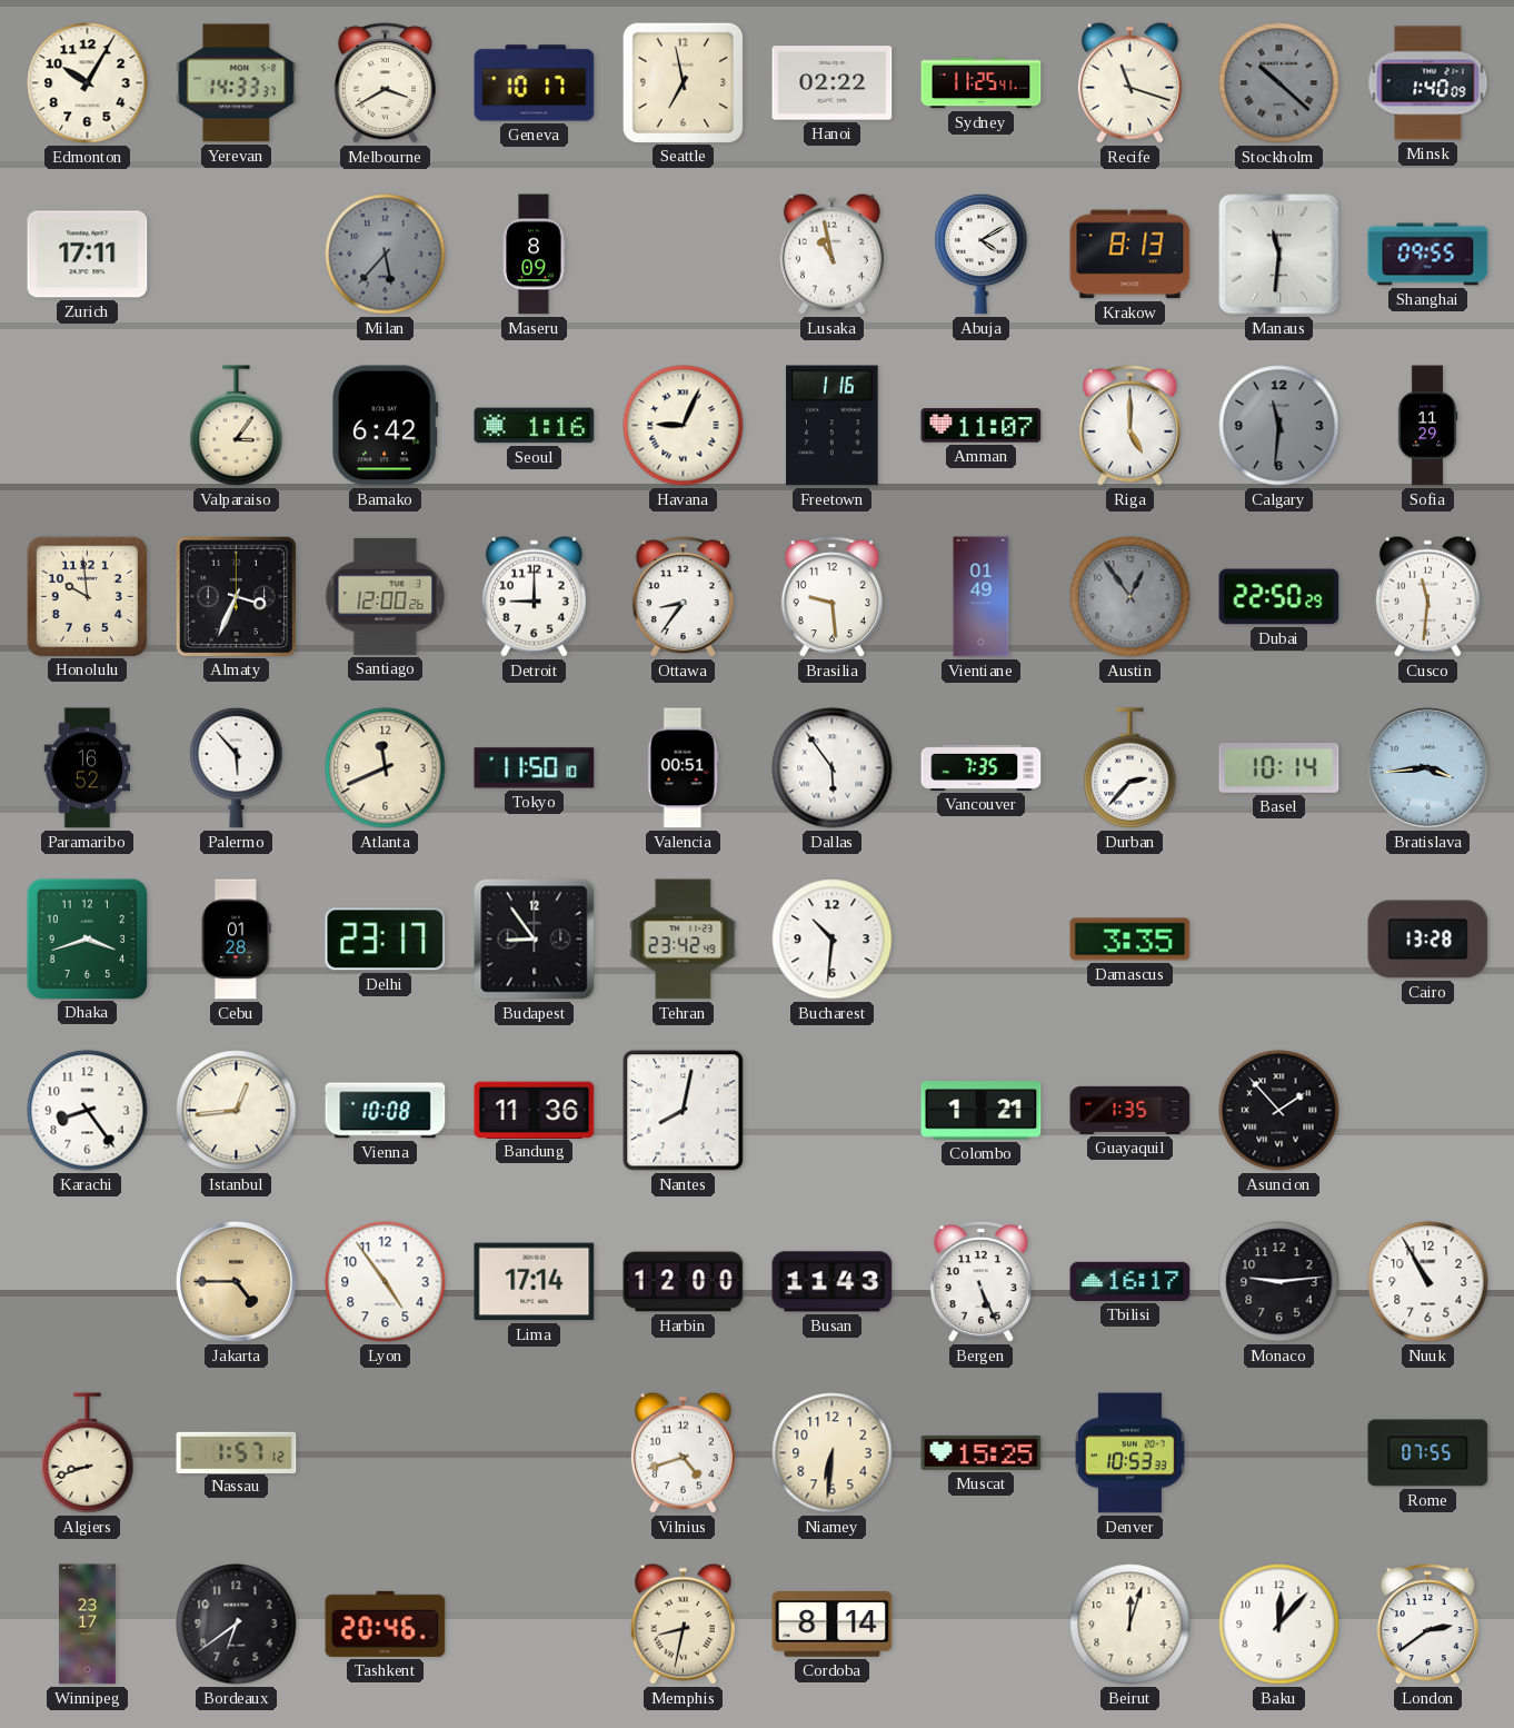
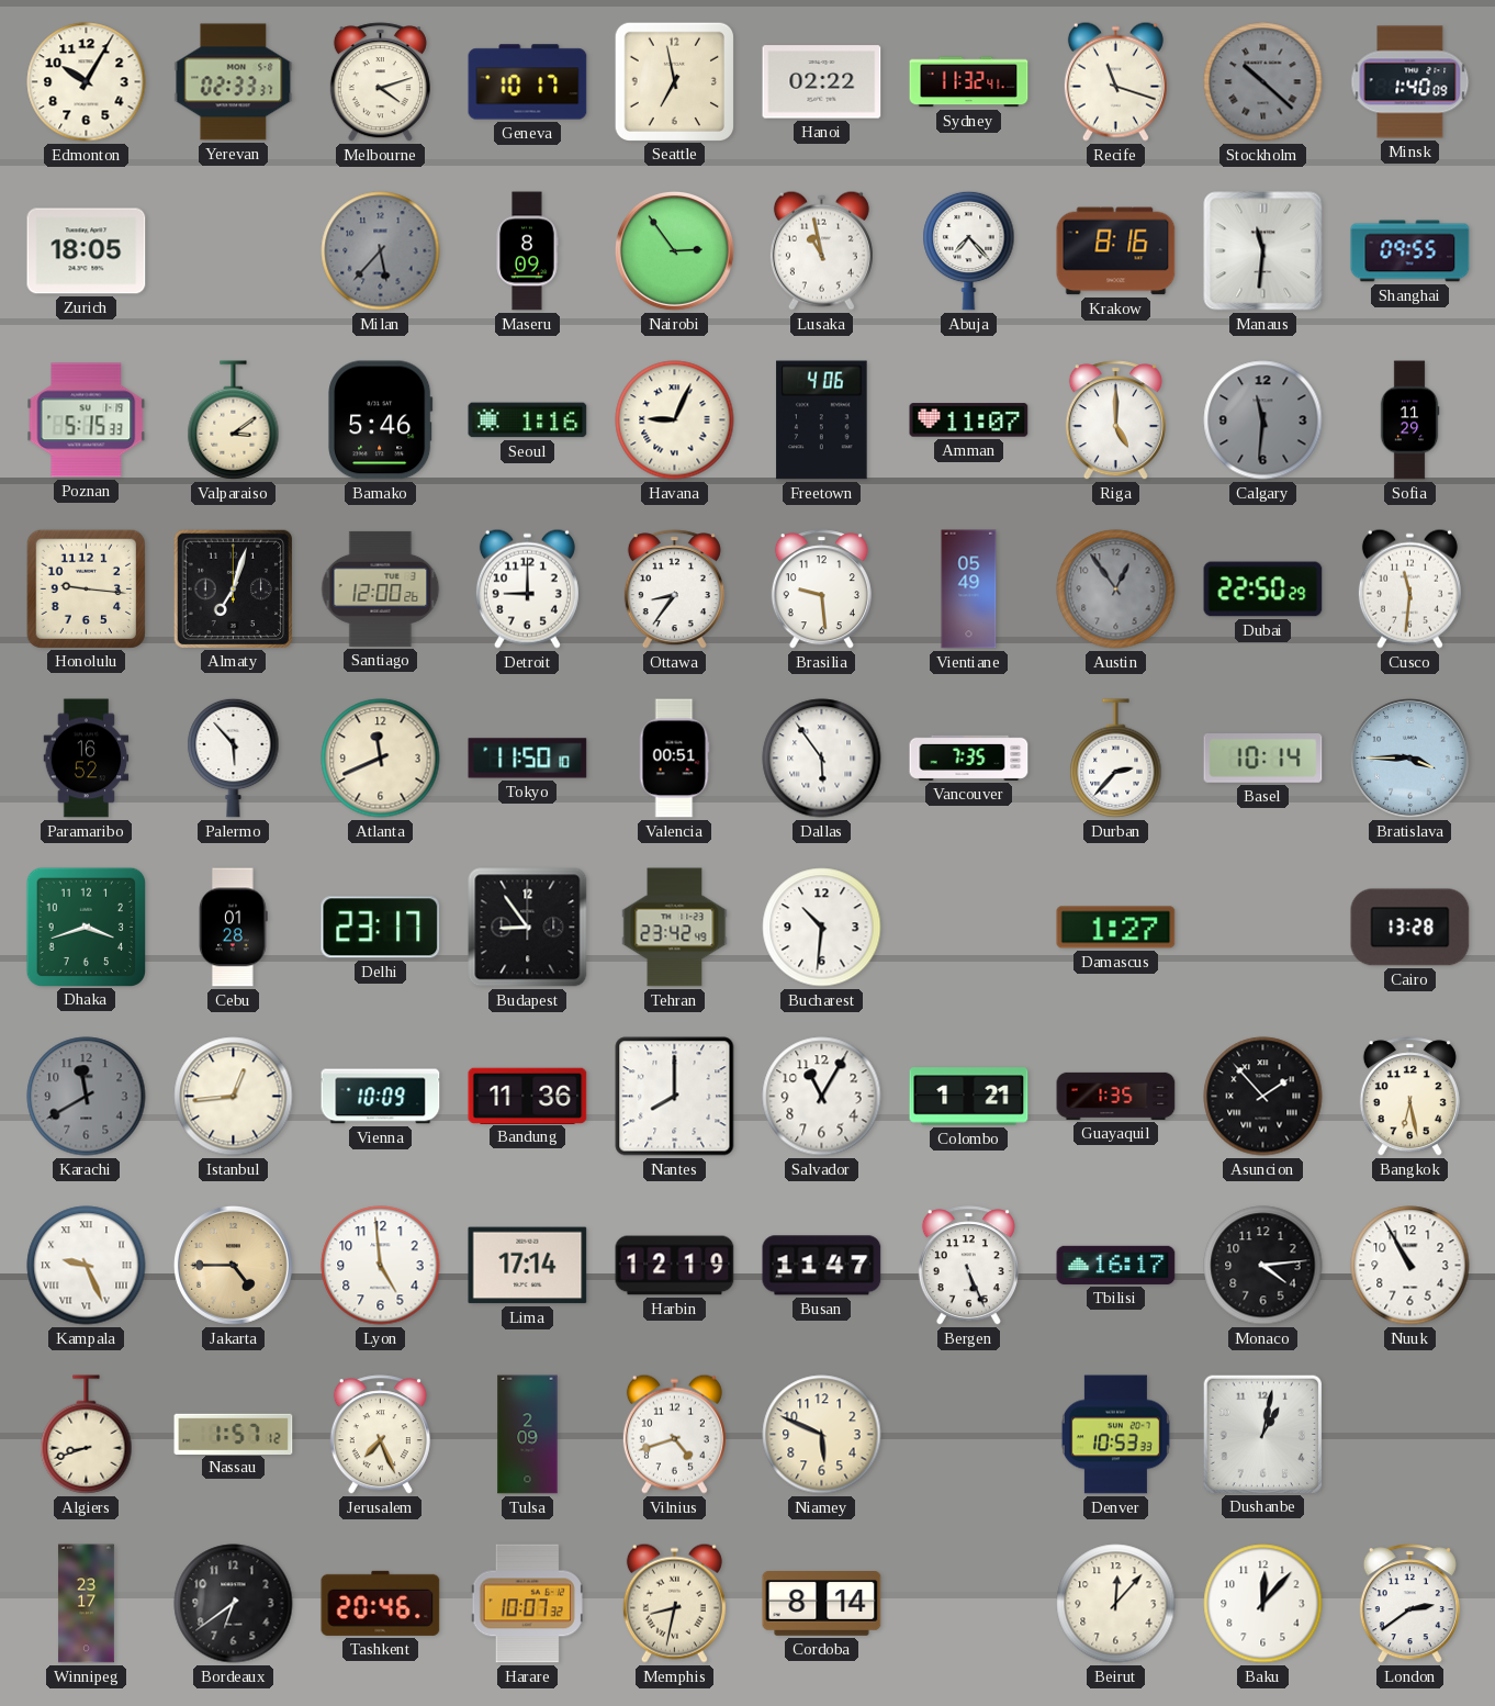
Yerevan: 14:33 -> 02:33 (234, 82)
Melbourne: 3:40 -> 4:12 (380, 82)
Sydney: 11:25 -> 11:32 (969, 82)
Zurich: 17:11 -> 18:05 (87, 251)
Nairobi: none -> 2:54 (674, 250)
Abuja: 4:10 -> 7:23 (969, 250)
Krakow: 8:13 -> 8:16 (1116, 251)
Poznan: none -> 5:15 (87, 420)
Valparaiso: 3:06 -> 3:09 (234, 420)
Bamako: 6:42 -> 5:46 (381, 420)
Freetown: 1:16 -> 4:06 (822, 420)
Honolulu: 9:59 -> 9:16 (86, 588)
Almaty: 3:34 -> 7:03 (233, 588)
Vientiane: 01:49 -> 05:49 (969, 590)
Bratislava: 3:44 -> 3:45 (1409, 757)
Damascus: 3:35 -> 1:27 (1116, 928)
Karachi: 8:24 -> 11:40 (87, 1097)
Karachi dial: white -> grey (87, 1097)
Vienna: 10:08 -> 10:09 (381, 1097)
Nantes: 8:02 -> 8:00 (675, 1097)
Salvador: none -> 11:05 (822, 1097)
Bangkok: none -> 6:28 (1409, 1097)
Kampala: none -> 9:26 (87, 1266)
Lyon: 4:54 -> 4:59 (381, 1266)
Harbin: 12:00 -> 12:19 (675, 1266)
Busan: 11:43 -> 11:47 (822, 1266)
Monaco: 9:14 -> 4:14 (1263, 1266)
Jerusalem: none -> 7:26 (380, 1435)
Tulsa: none -> 2:09 (528, 1435)
Niamey: 6:31 -> 5:49 (822, 1435)
Muscat: 15:25 -> none (982, 1452)
Dushanbe: none -> 1:02 (1262, 1434)
Rome: 07:55 -> none (1428, 1453)
Harare: none -> 10:07 (527, 1604)
Beirut: 12:03 -> 12:07 (1116, 1604)
